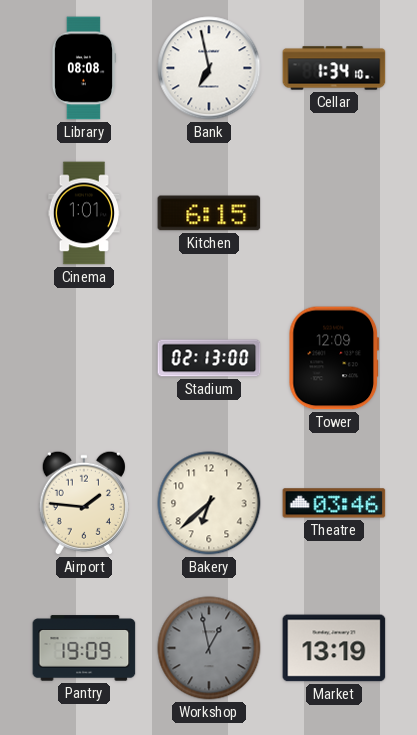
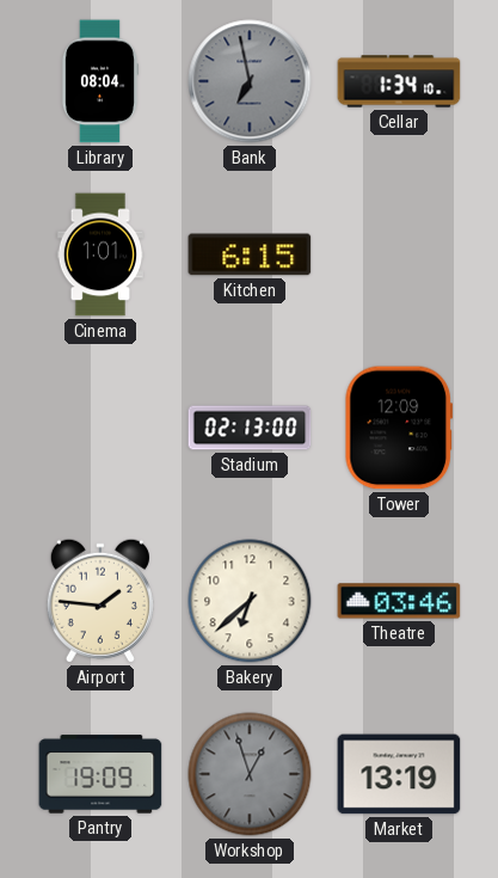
Library: 08:08 -> 08:04 (99, 81)
Bank dial: white -> grey (250, 81)
Workshop: 12:58 -> 12:57 (250, 774)
